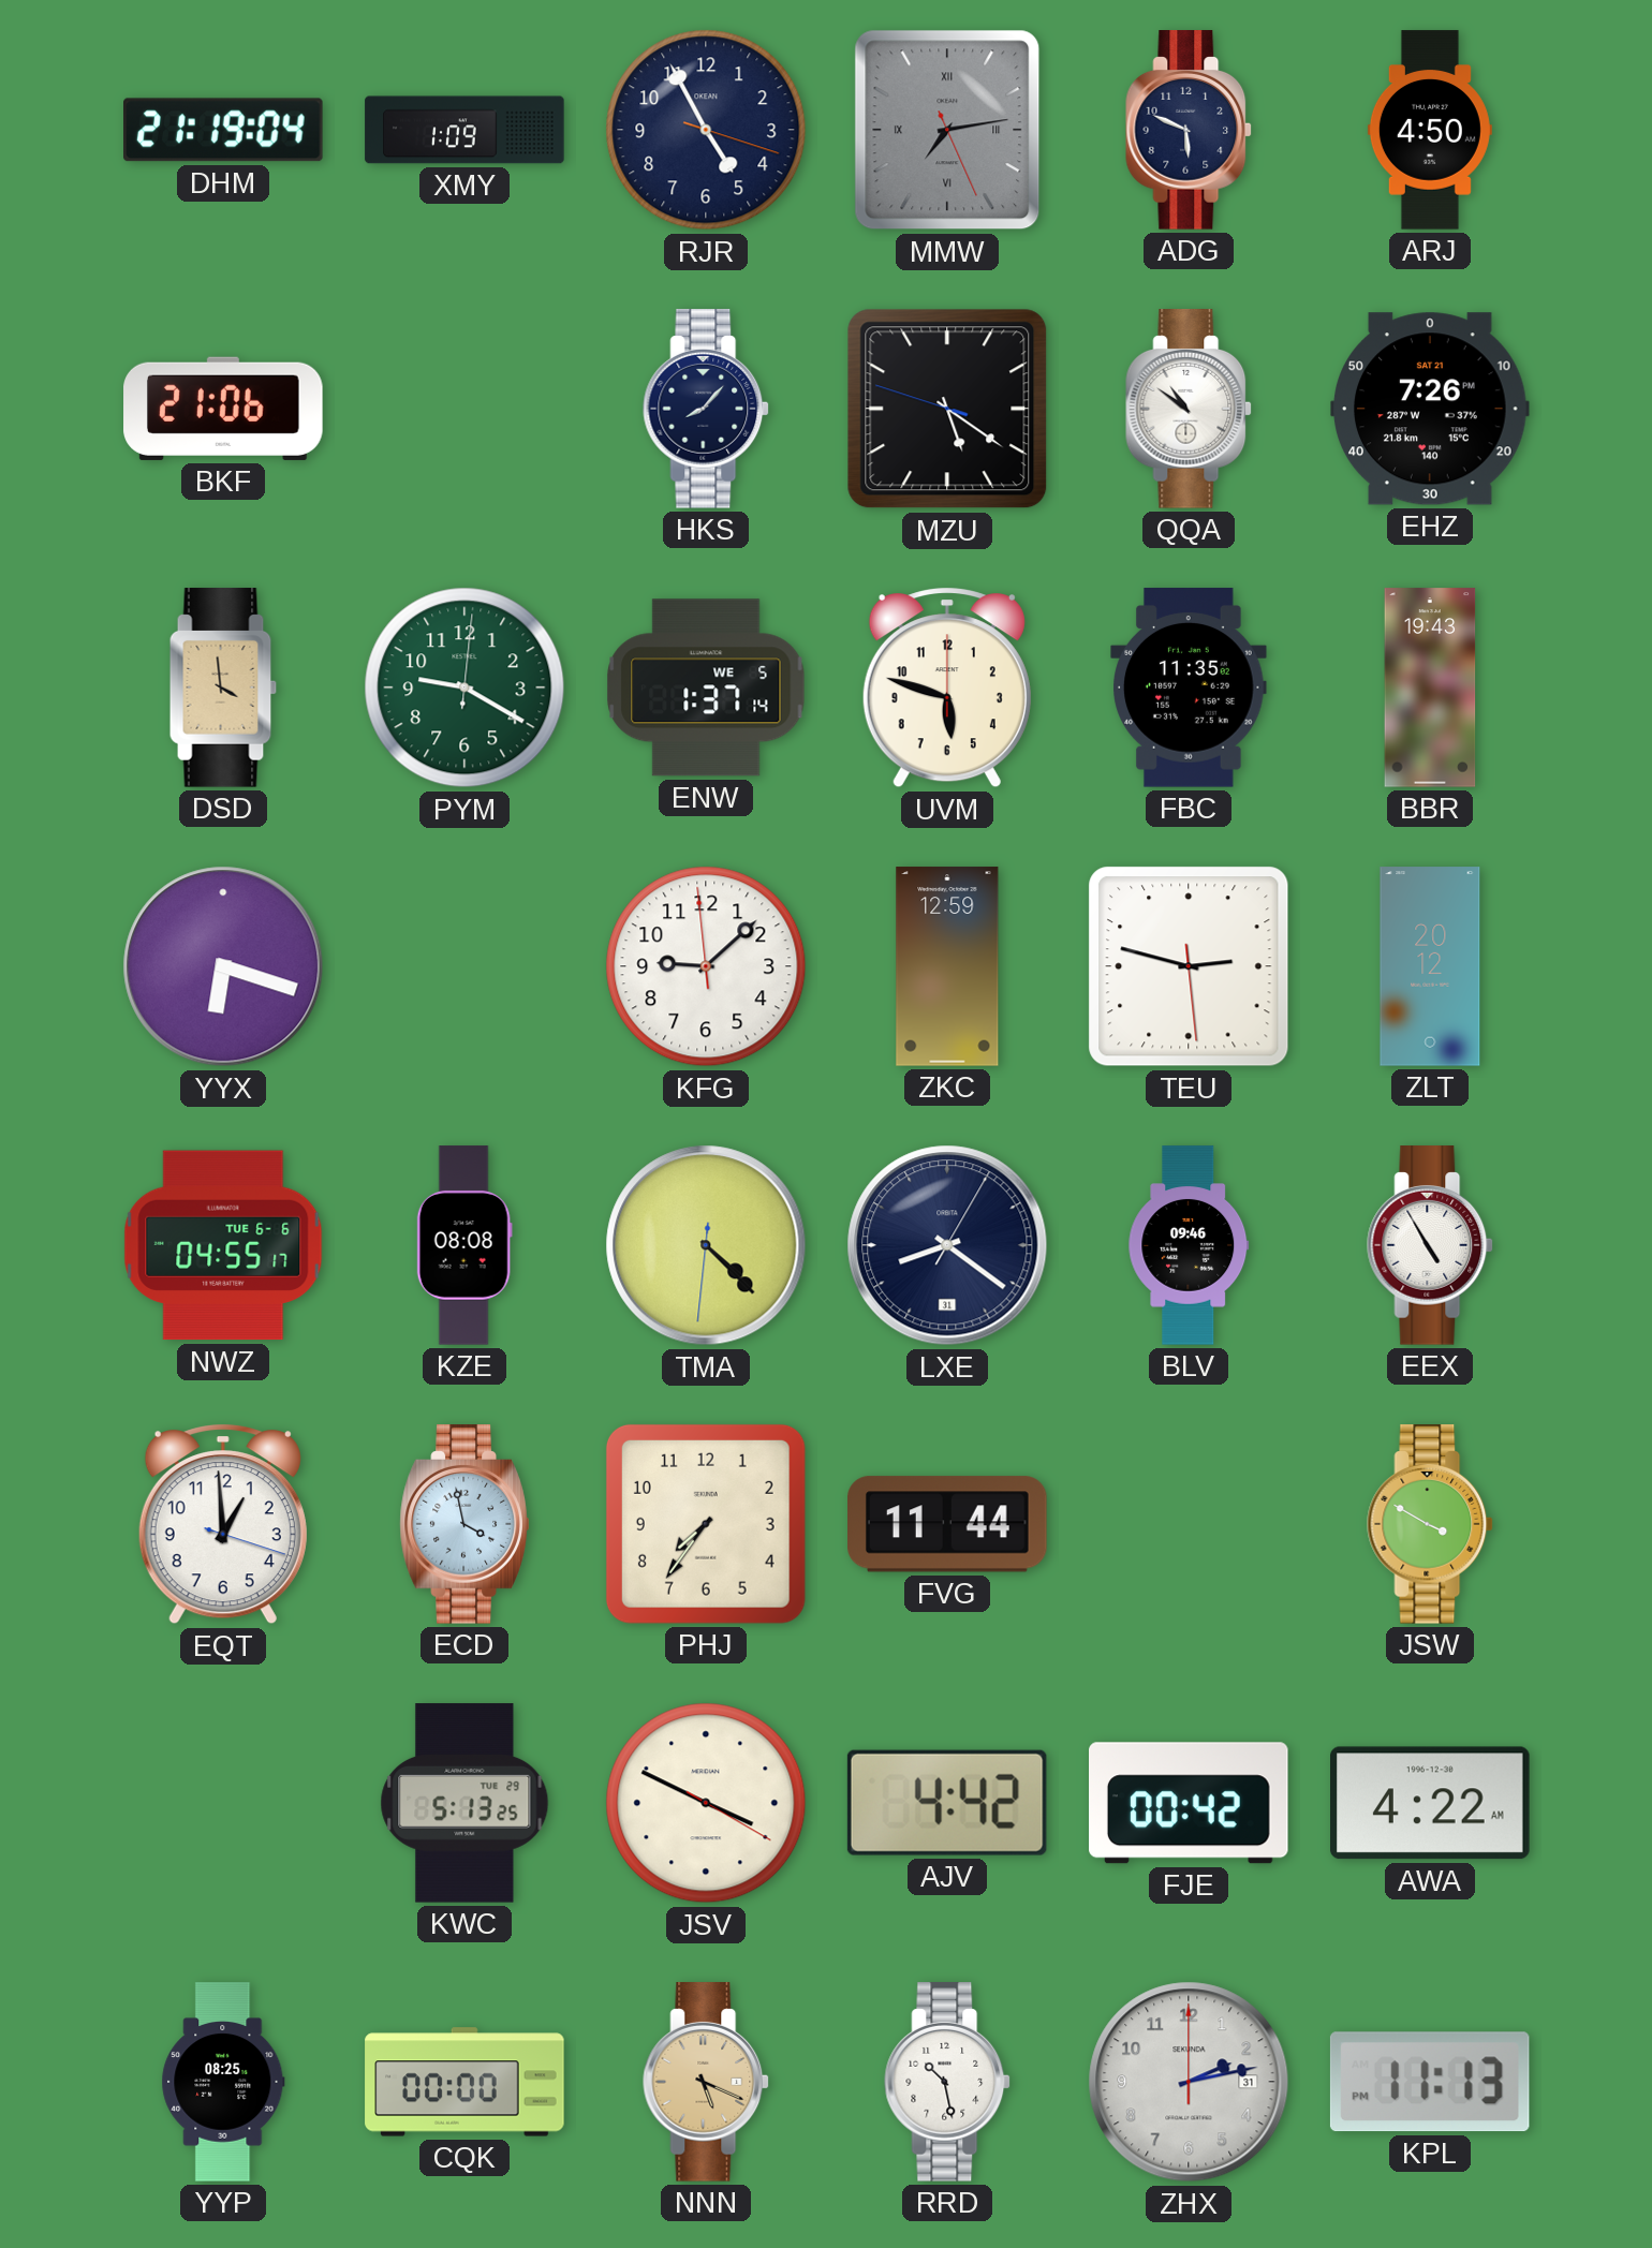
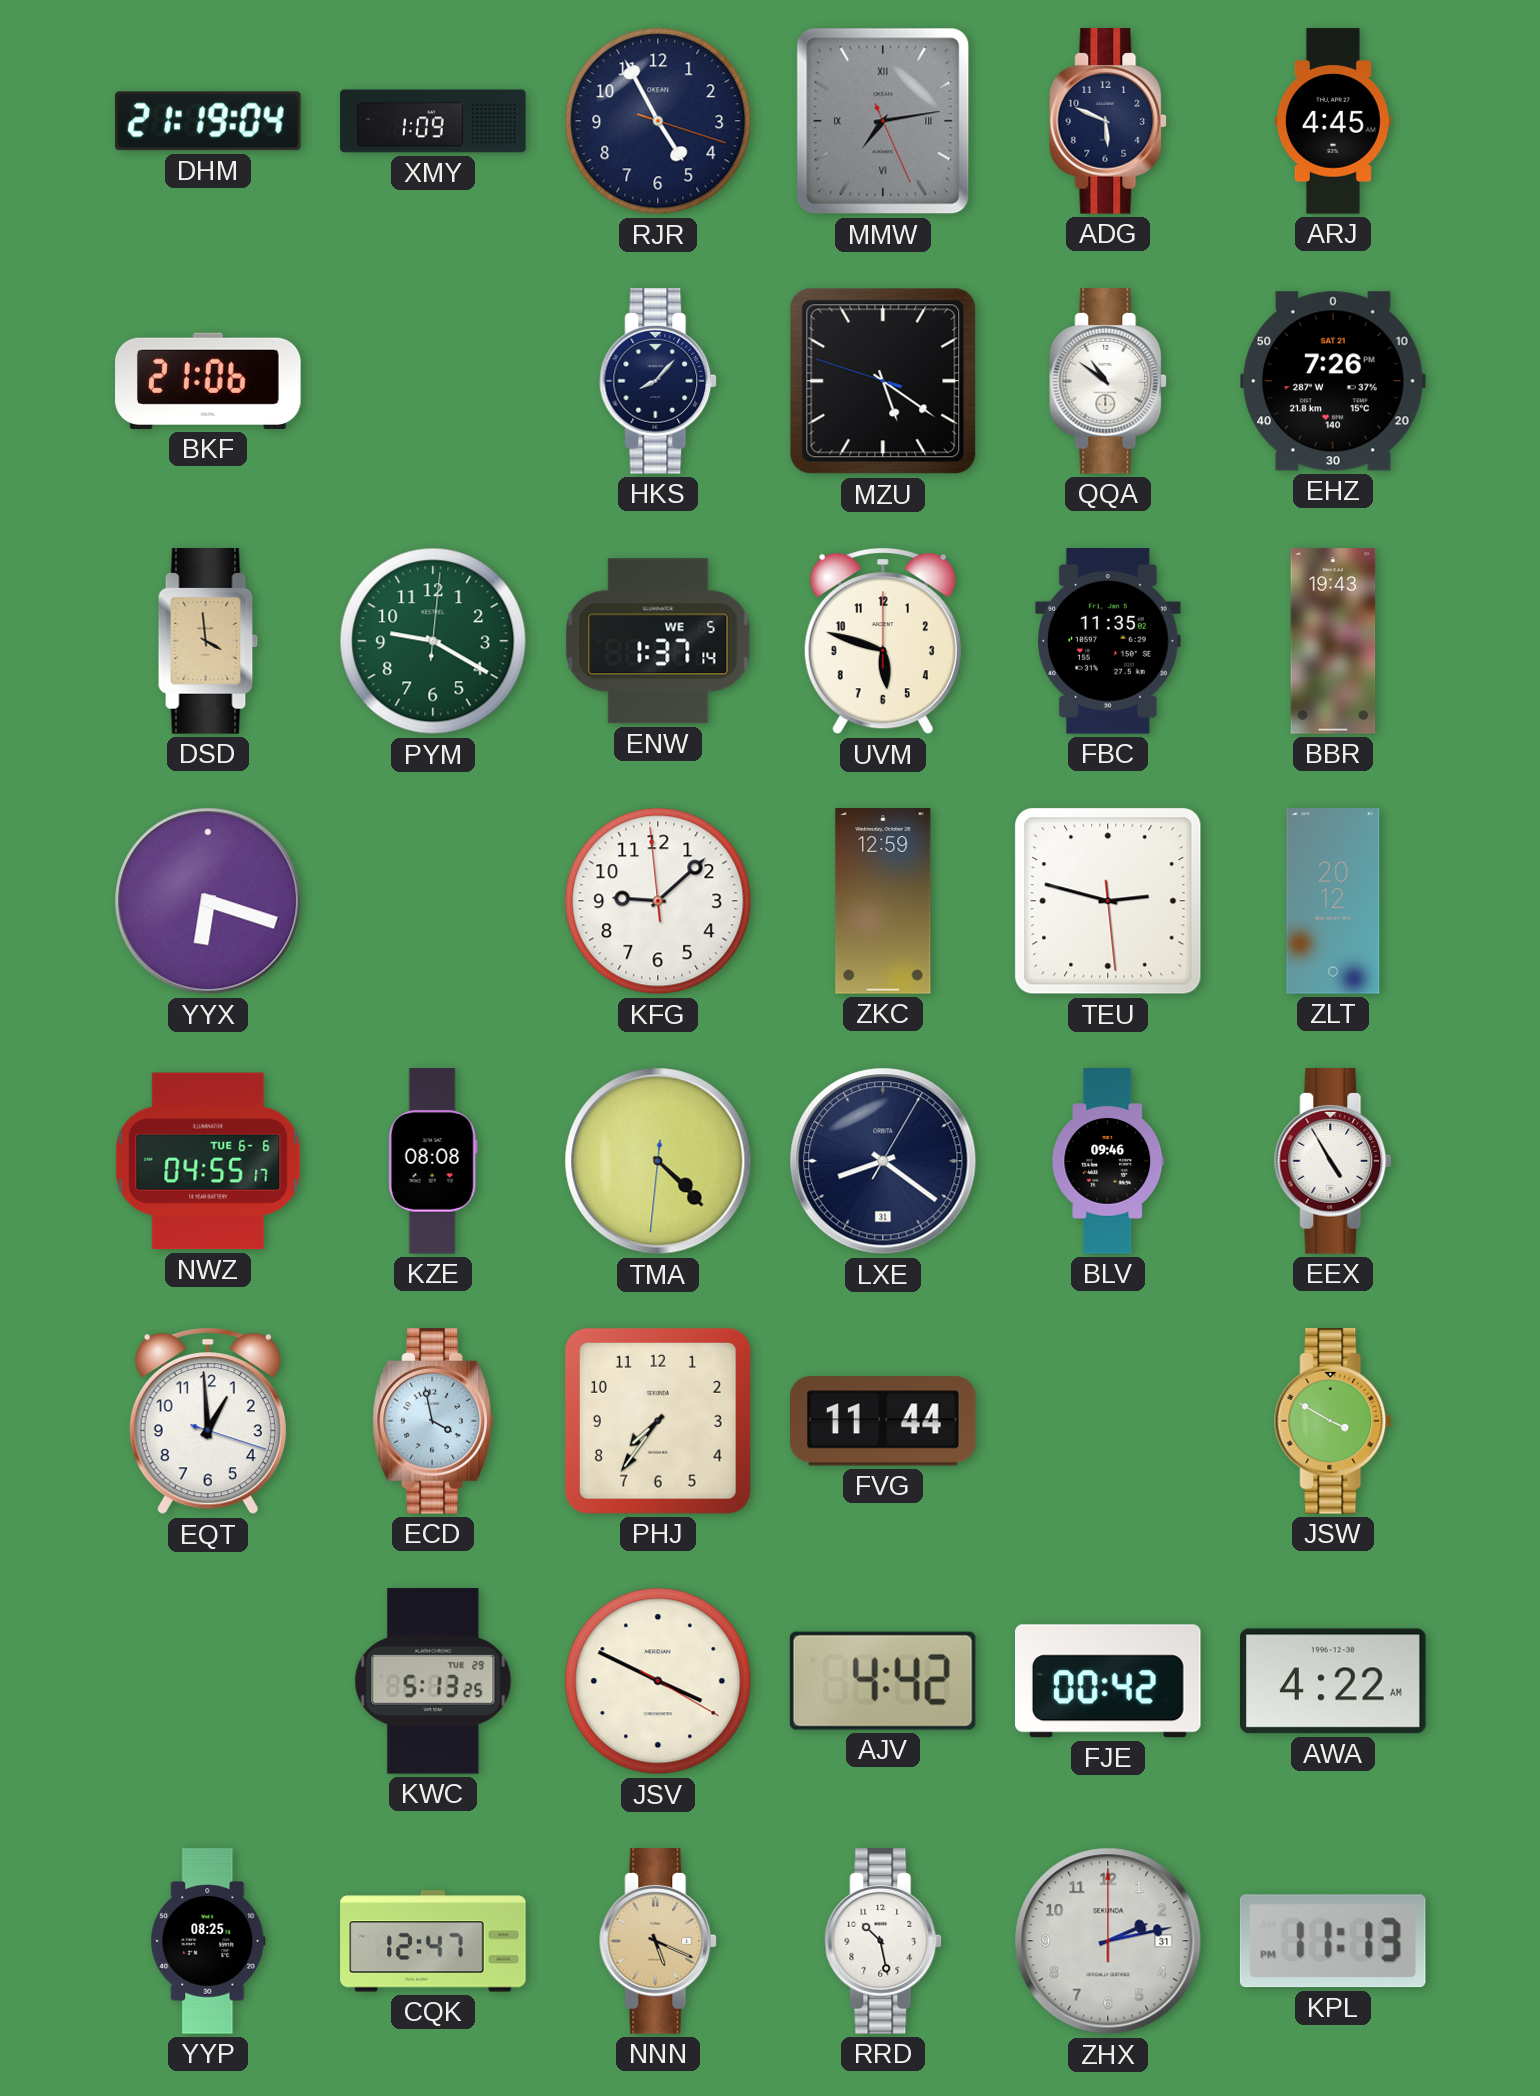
ARJ: 4:50 -> 4:45 (1333, 121)
CQK: 00:00 -> 12:47 (433, 1941)
